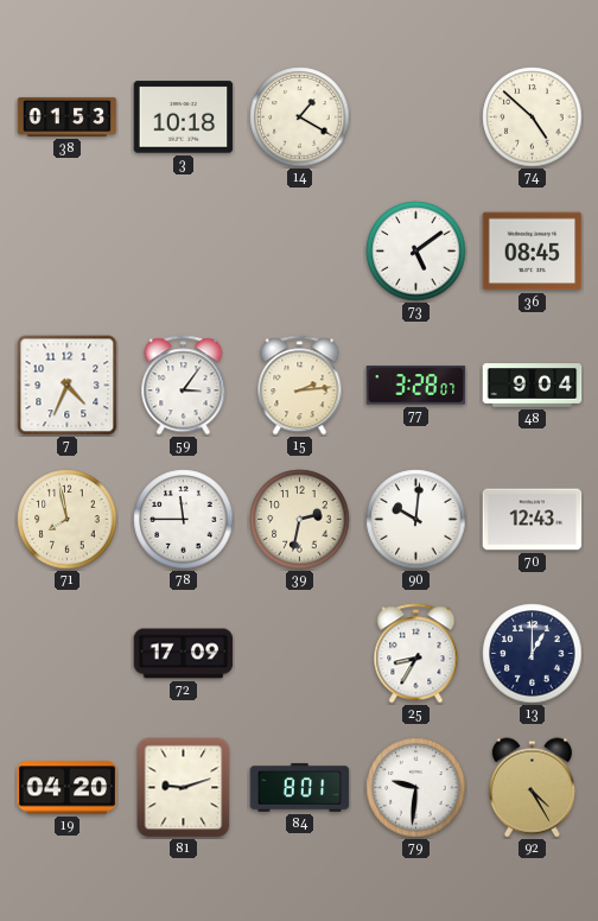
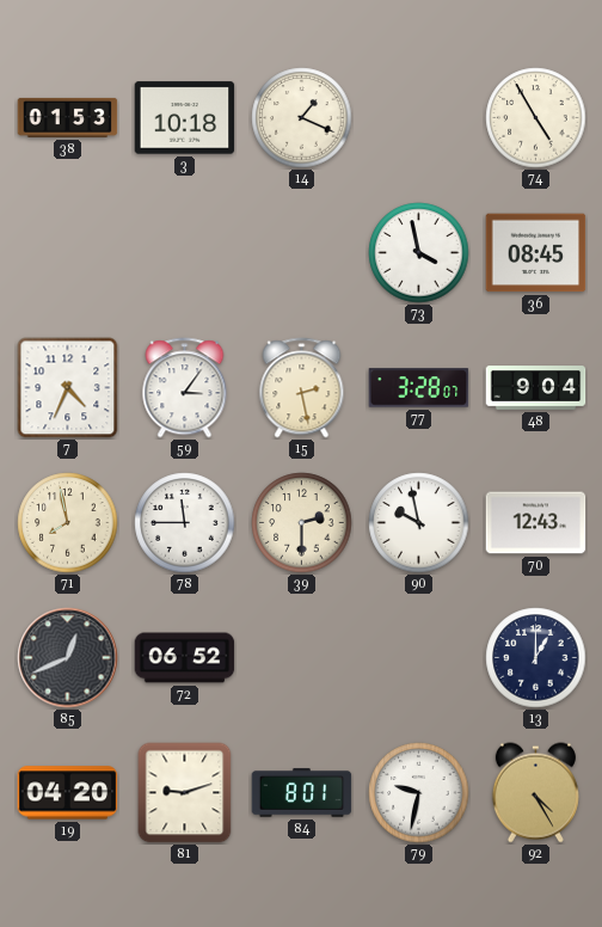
14: 1:20 -> 1:19 (302, 118)
74: 4:52 -> 4:55 (536, 118)
73: 5:09 -> 3:58 (419, 253)
15: 2:14 -> 2:28 (302, 388)
39: 2:32 -> 2:30 (302, 523)
90: 10:01 -> 9:58 (419, 523)
85: none -> 12:41 (68, 658)
72: 17:09 -> 06:52 (185, 658)
25: 8:35 -> none (416, 654)
79: 9:31 -> 9:32 (419, 793)
